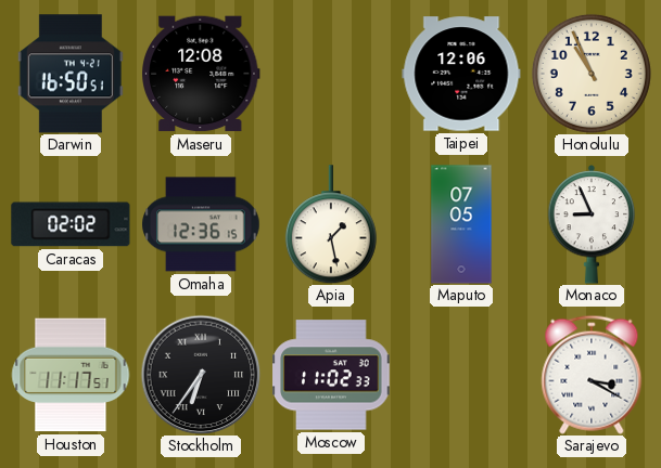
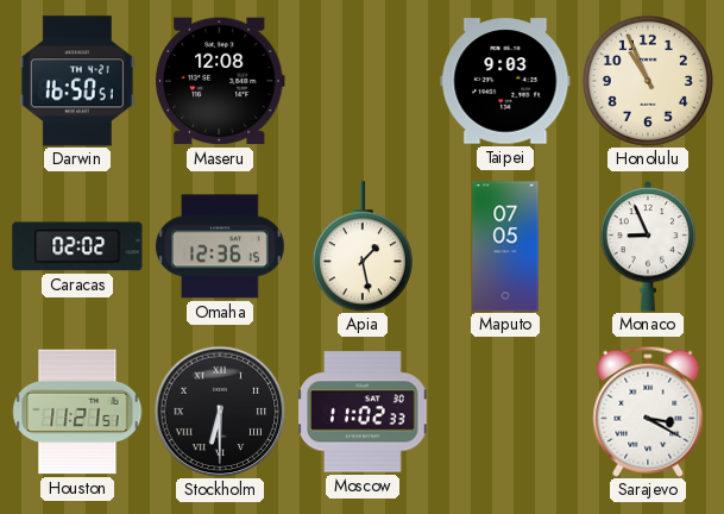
Taipei: 12:06 -> 9:03 (505, 81)
Houston: 11:17 -> 11:21 (77, 412)
Stockholm: 6:36 -> 6:30 (220, 412)
